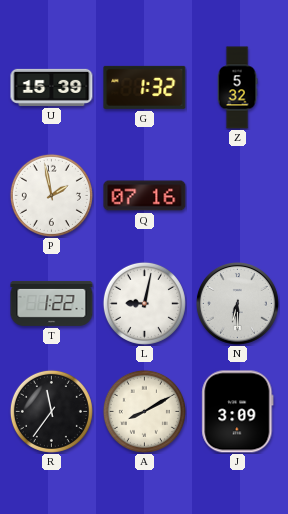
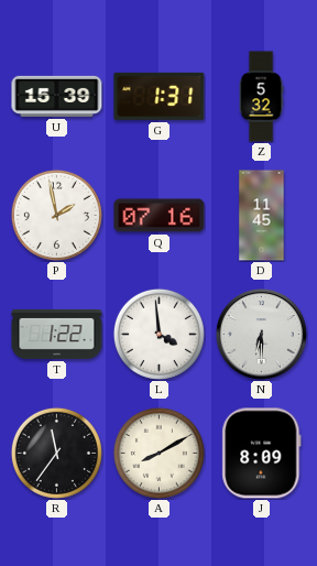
G: 1:32 -> 1:31 (160, 96)
D: none -> 11:45 (262, 216)
L: 9:02 -> 3:59 (158, 334)
J: 3:09 -> 8:09 (262, 454)
